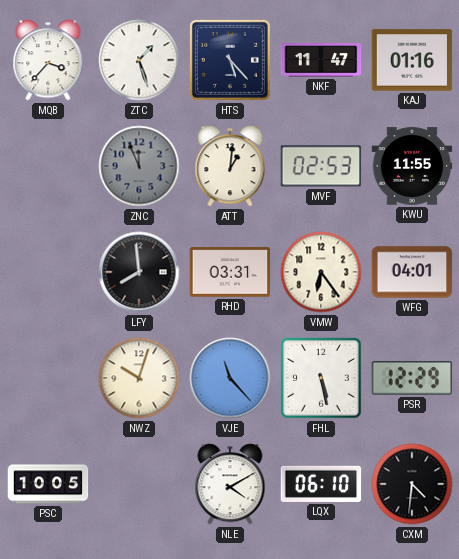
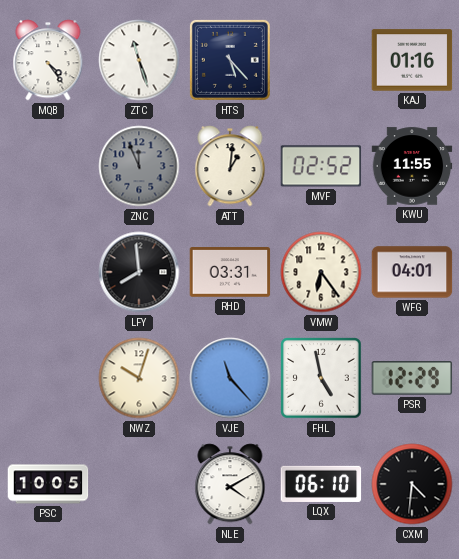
MQB: 3:37 -> 4:24 (48, 60)
ZTC: 1:27 -> 11:27 (139, 60)
NKF: 11:47 -> none (321, 60)
MVF: 02:53 -> 02:52 (321, 166)
FHL: 5:28 -> 4:58 (321, 378)
